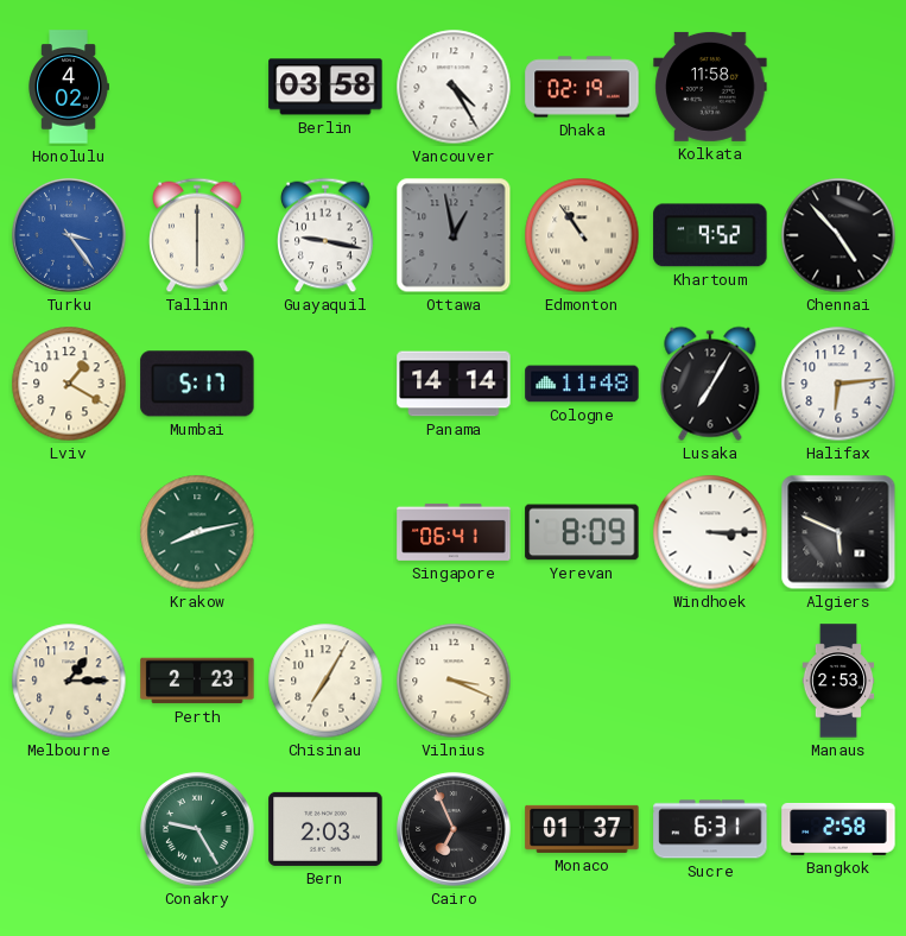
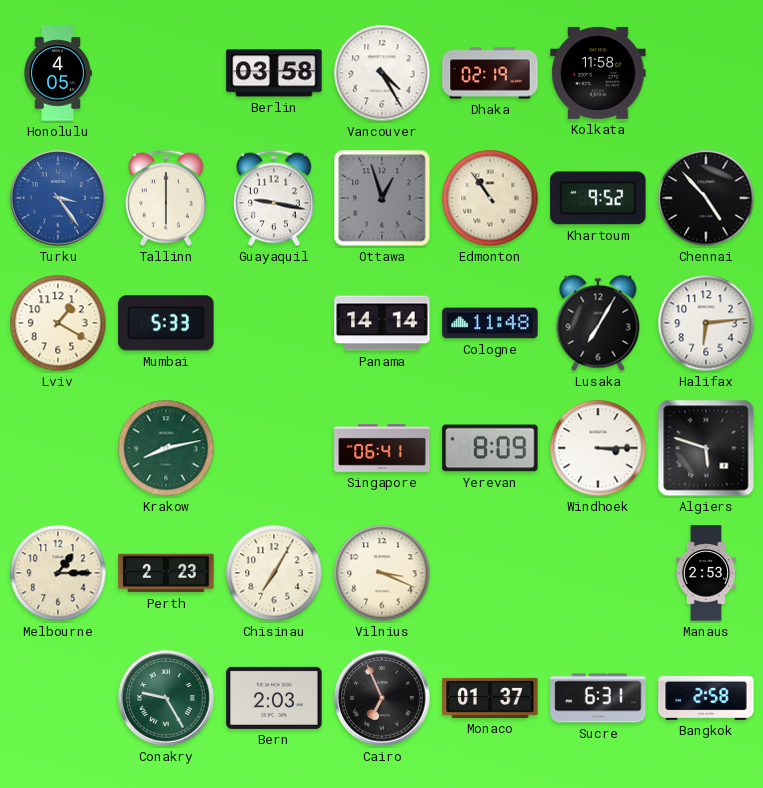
Honolulu: 4:02 -> 4:05 (58, 73)
Ottawa: 12:58 -> 12:57 (382, 198)
Mumbai: 5:17 -> 5:33 (166, 323)
Algiers: 5:49 -> 5:48 (706, 448)
